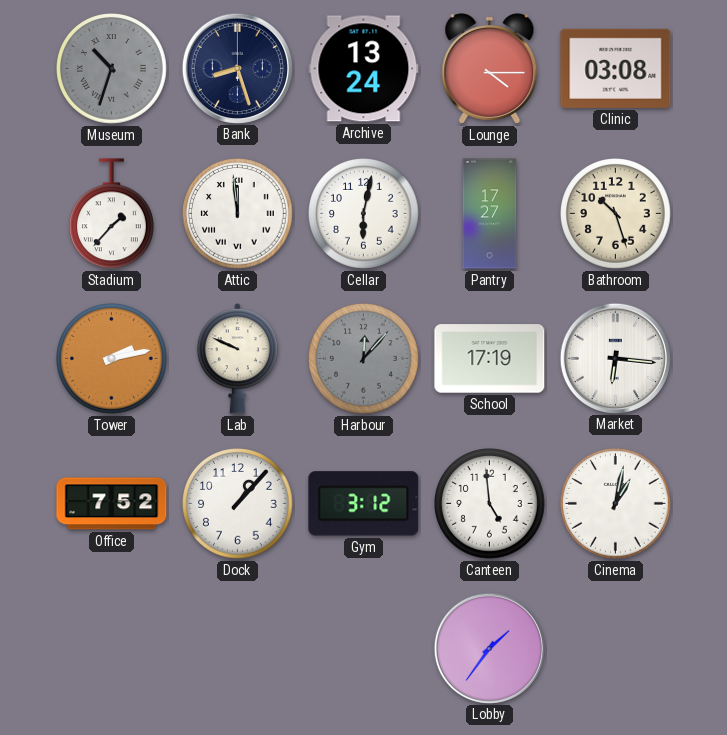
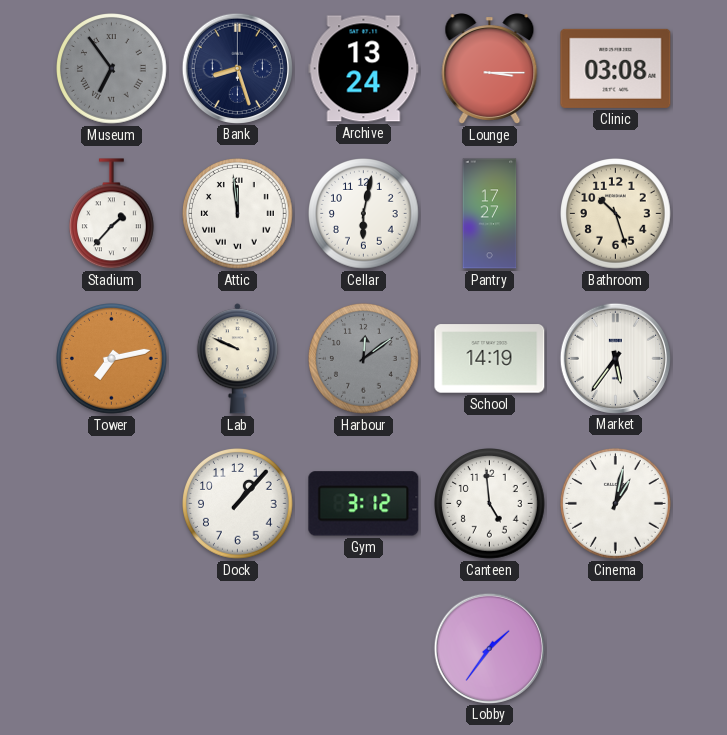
Museum: 10:33 -> 6:54 (112, 69)
Lounge: 4:15 -> 3:15 (490, 69)
Tower: 2:13 -> 7:13 (112, 359)
Harbour: 12:07 -> 12:09 (364, 359)
School: 17:19 -> 14:19 (490, 359)
Market: 6:16 -> 5:36 (615, 358)
Office: 7:52 -> none (112, 504)
